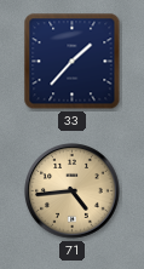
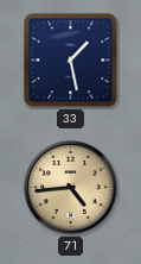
33: 1:37 -> 1:28 (71, 61)
